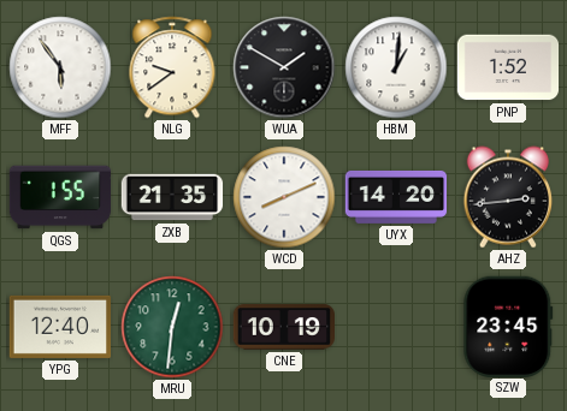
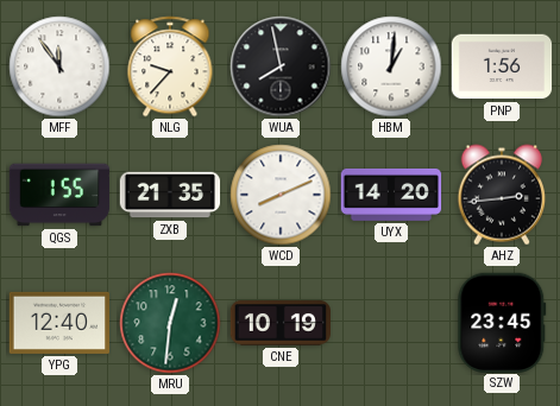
MFF: 5:54 -> 11:54 (59, 66)
NLG: 9:39 -> 9:37 (170, 66)
WUA: 1:50 -> 7:58 (281, 66)
PNP: 1:52 -> 1:56 (502, 66)
